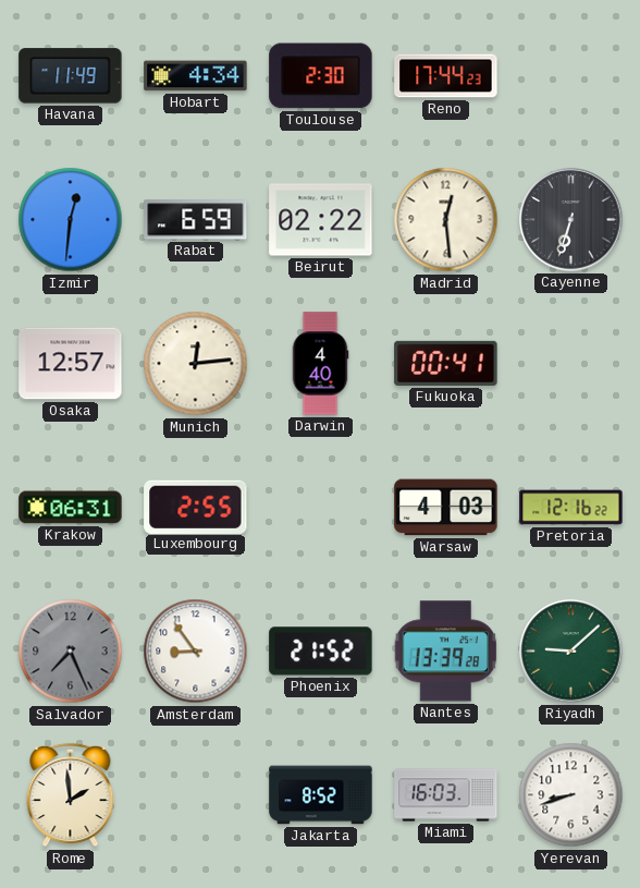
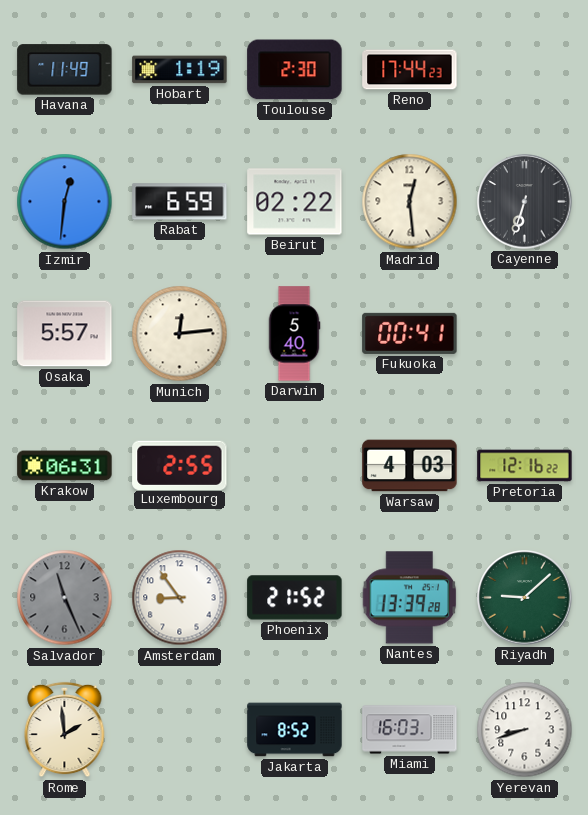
Hobart: 4:34 -> 1:19 (180, 70)
Osaka: 12:57 -> 5:57 (65, 334)
Darwin: 4:40 -> 5:40 (294, 334)
Salvador: 7:26 -> 11:26 (65, 598)
